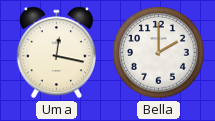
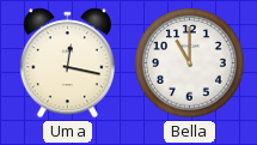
Bella: 2:00 -> 11:00 (190, 64)
